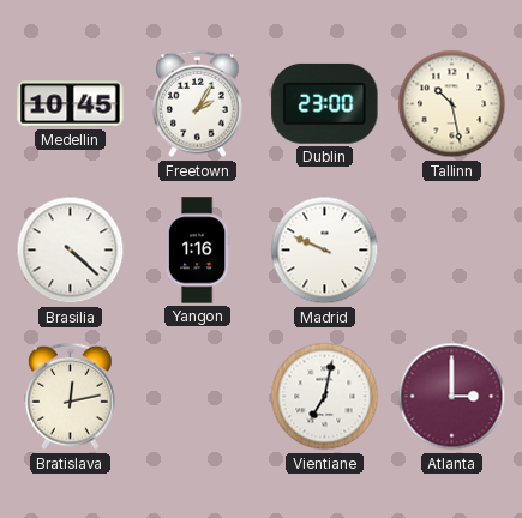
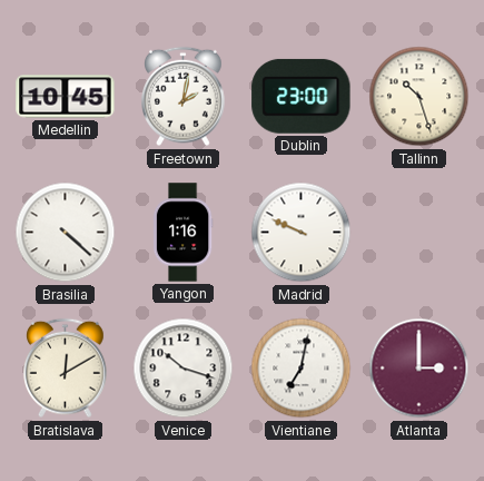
Freetown: 2:05 -> 2:02 (184, 97)
Tallinn: 10:28 -> 10:27 (419, 97)
Bratislava: 12:13 -> 12:10 (66, 369)
Venice: none -> 10:18 (184, 369)
